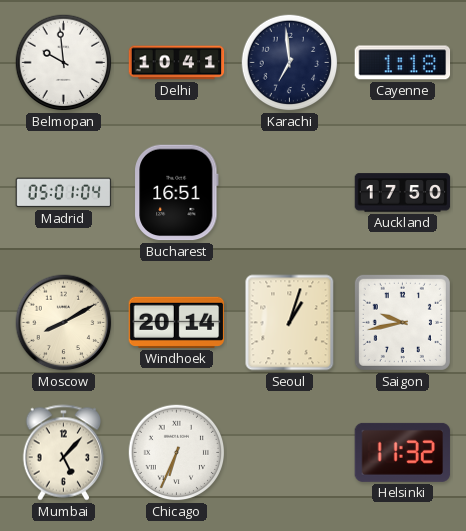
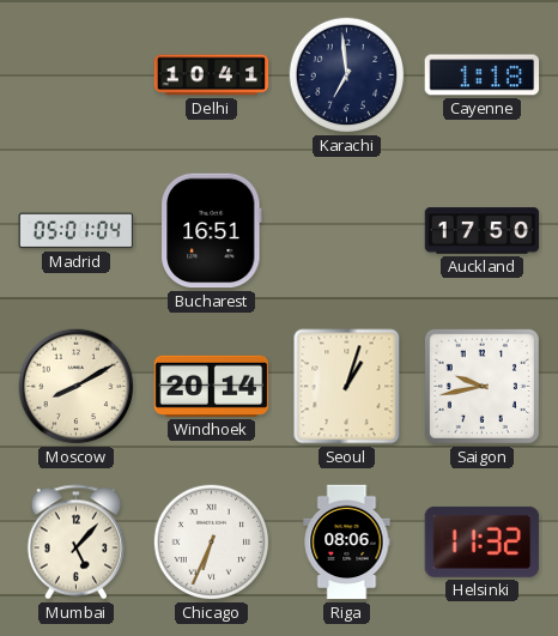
Belmopan: 9:59 -> none (64, 63)
Riga: none -> 08:06 (347, 543)
